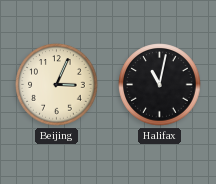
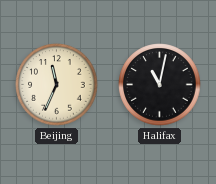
Beijing: 3:04 -> 11:34 (57, 85)
